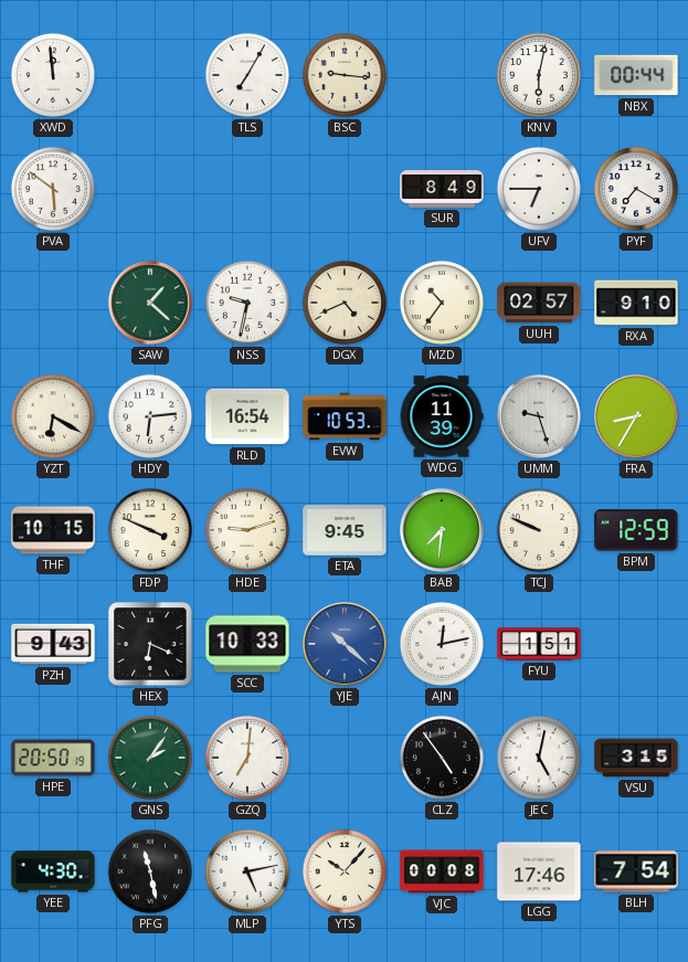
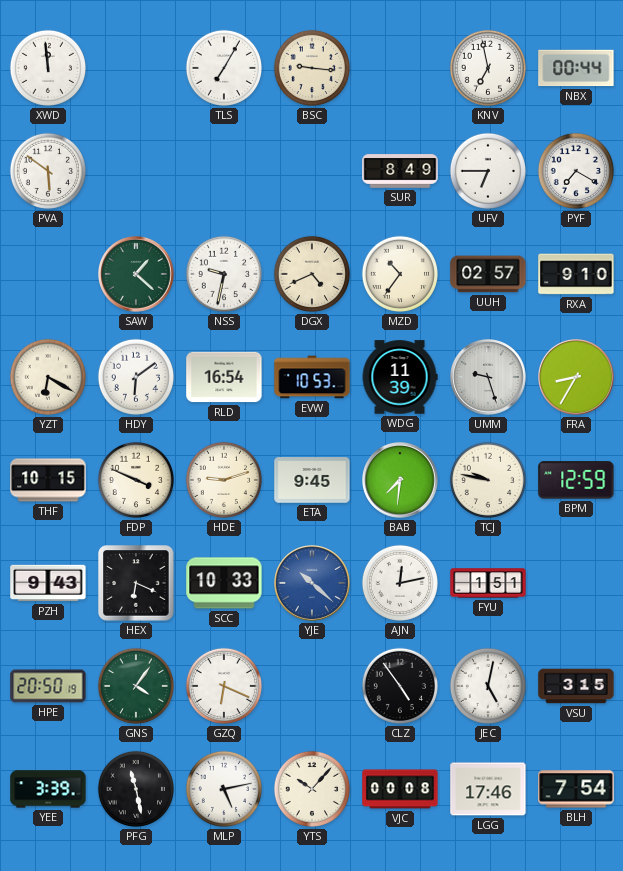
KNV: 6:02 -> 6:58 (488, 68)
HDY: 6:14 -> 6:09 (136, 377)
TCJ: 9:49 -> 9:47 (488, 480)
GNS: 2:06 -> 4:06 (136, 686)
GZQ: 7:01 -> 6:19 (224, 686)
YEE: 4:30 -> 3:39 (48, 789)
